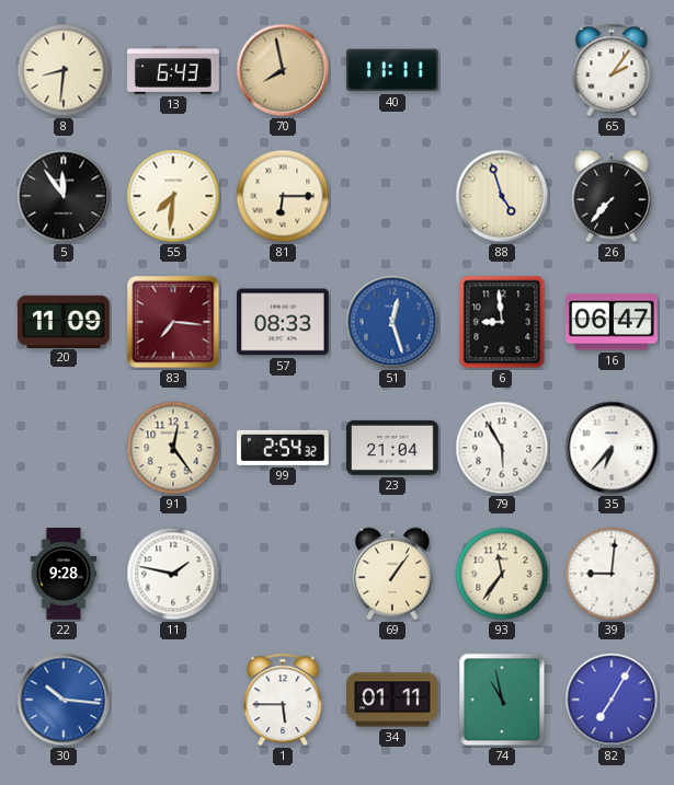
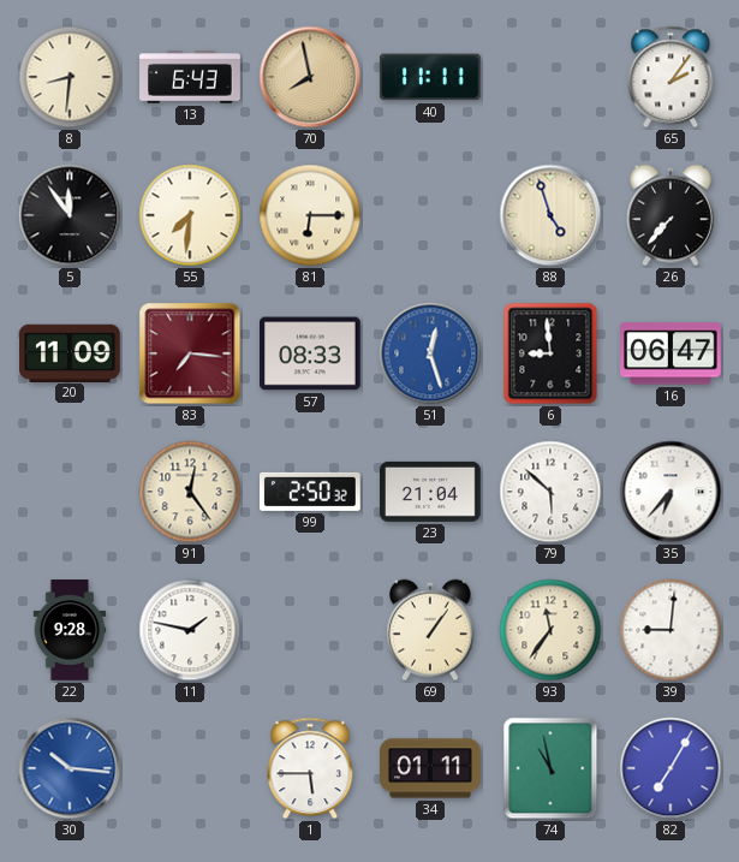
99: 2:54 -> 2:50 (311, 492)
79: 5:55 -> 5:52 (550, 492)
